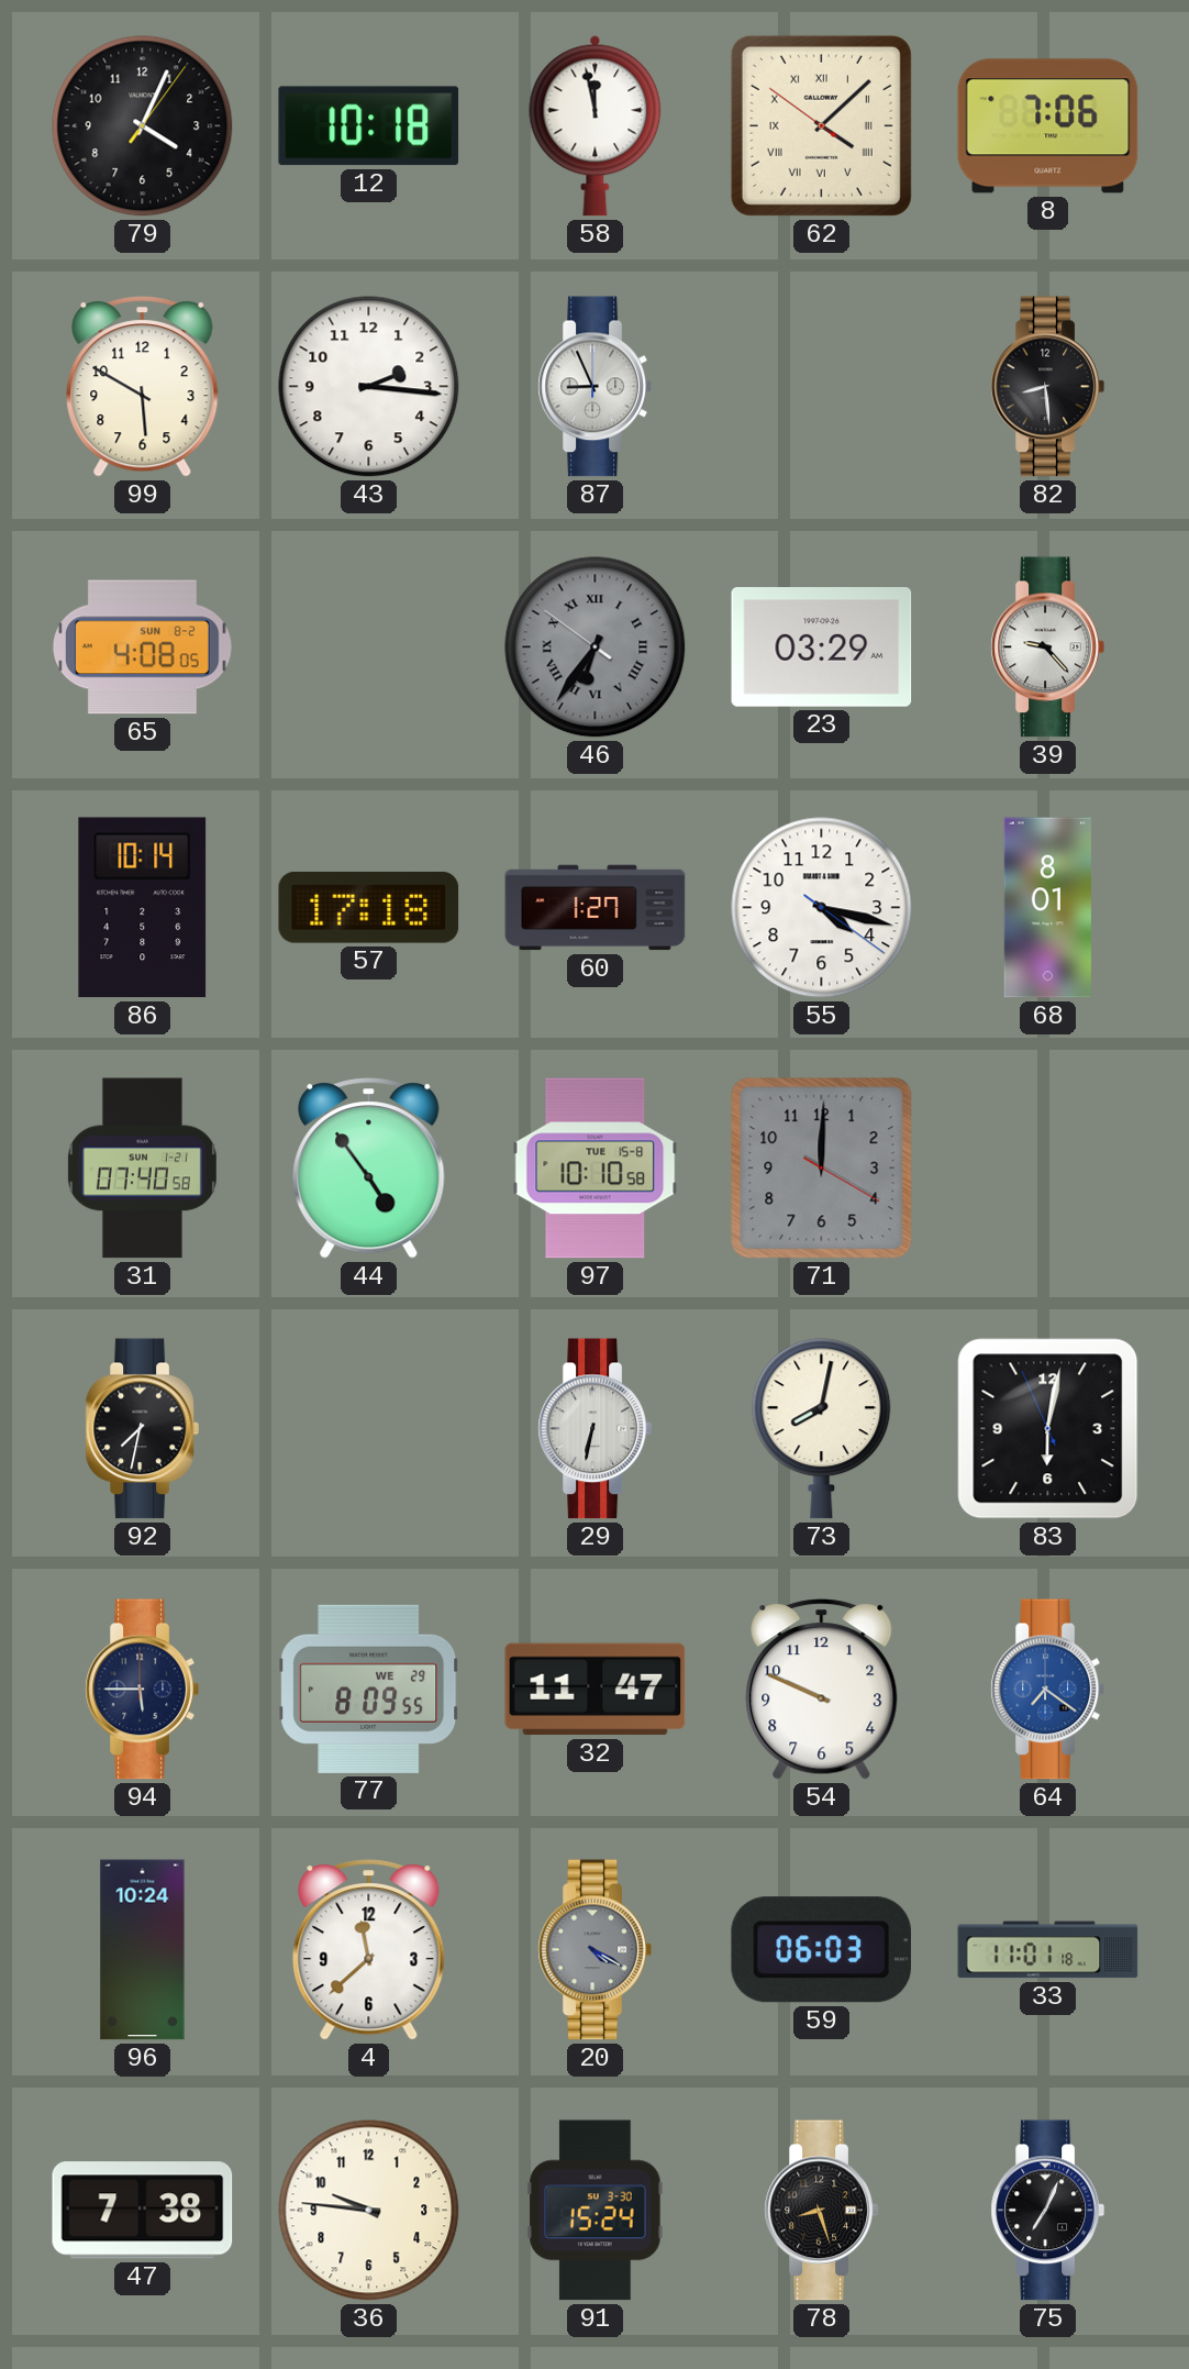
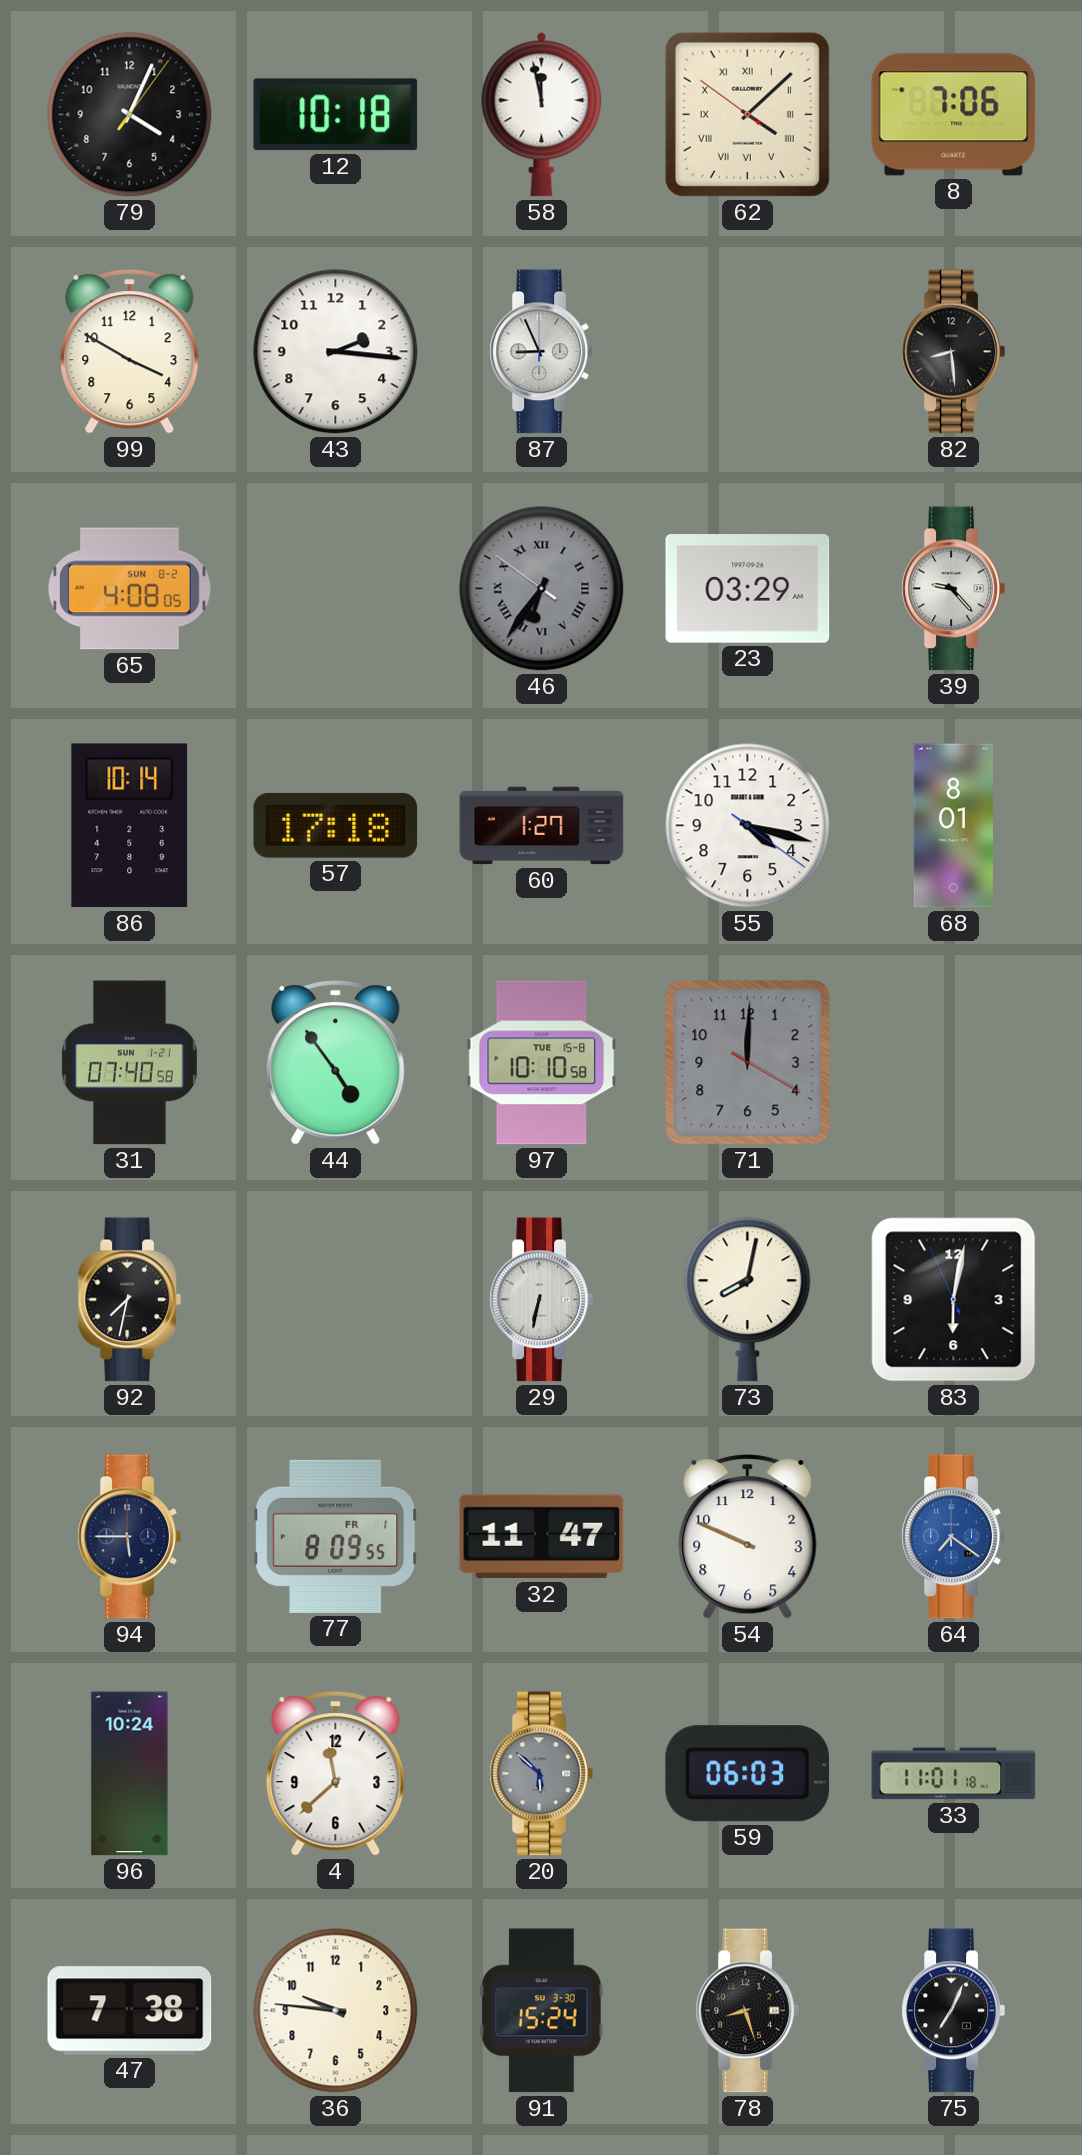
99: 5:50 -> 3:50 (130, 352)
77 date: WE 29 -> FR 1 (336, 1536)
20: 4:20 -> 5:52 (541, 1774)
